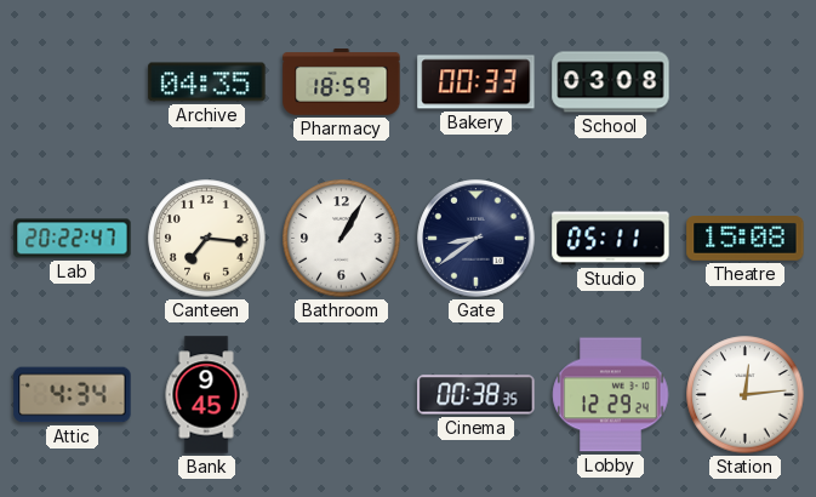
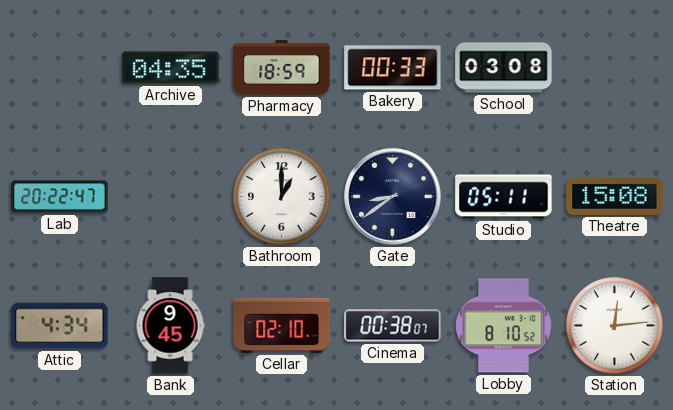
Canteen: 7:16 -> none (207, 239)
Bathroom: 1:05 -> 1:00 (282, 197)
Cellar: none -> 02:10 (282, 325)
Cinema: 00:38:35 -> 00:38:07 (393, 326)
Lobby: 12:29 -> 8:10 (504, 326)
